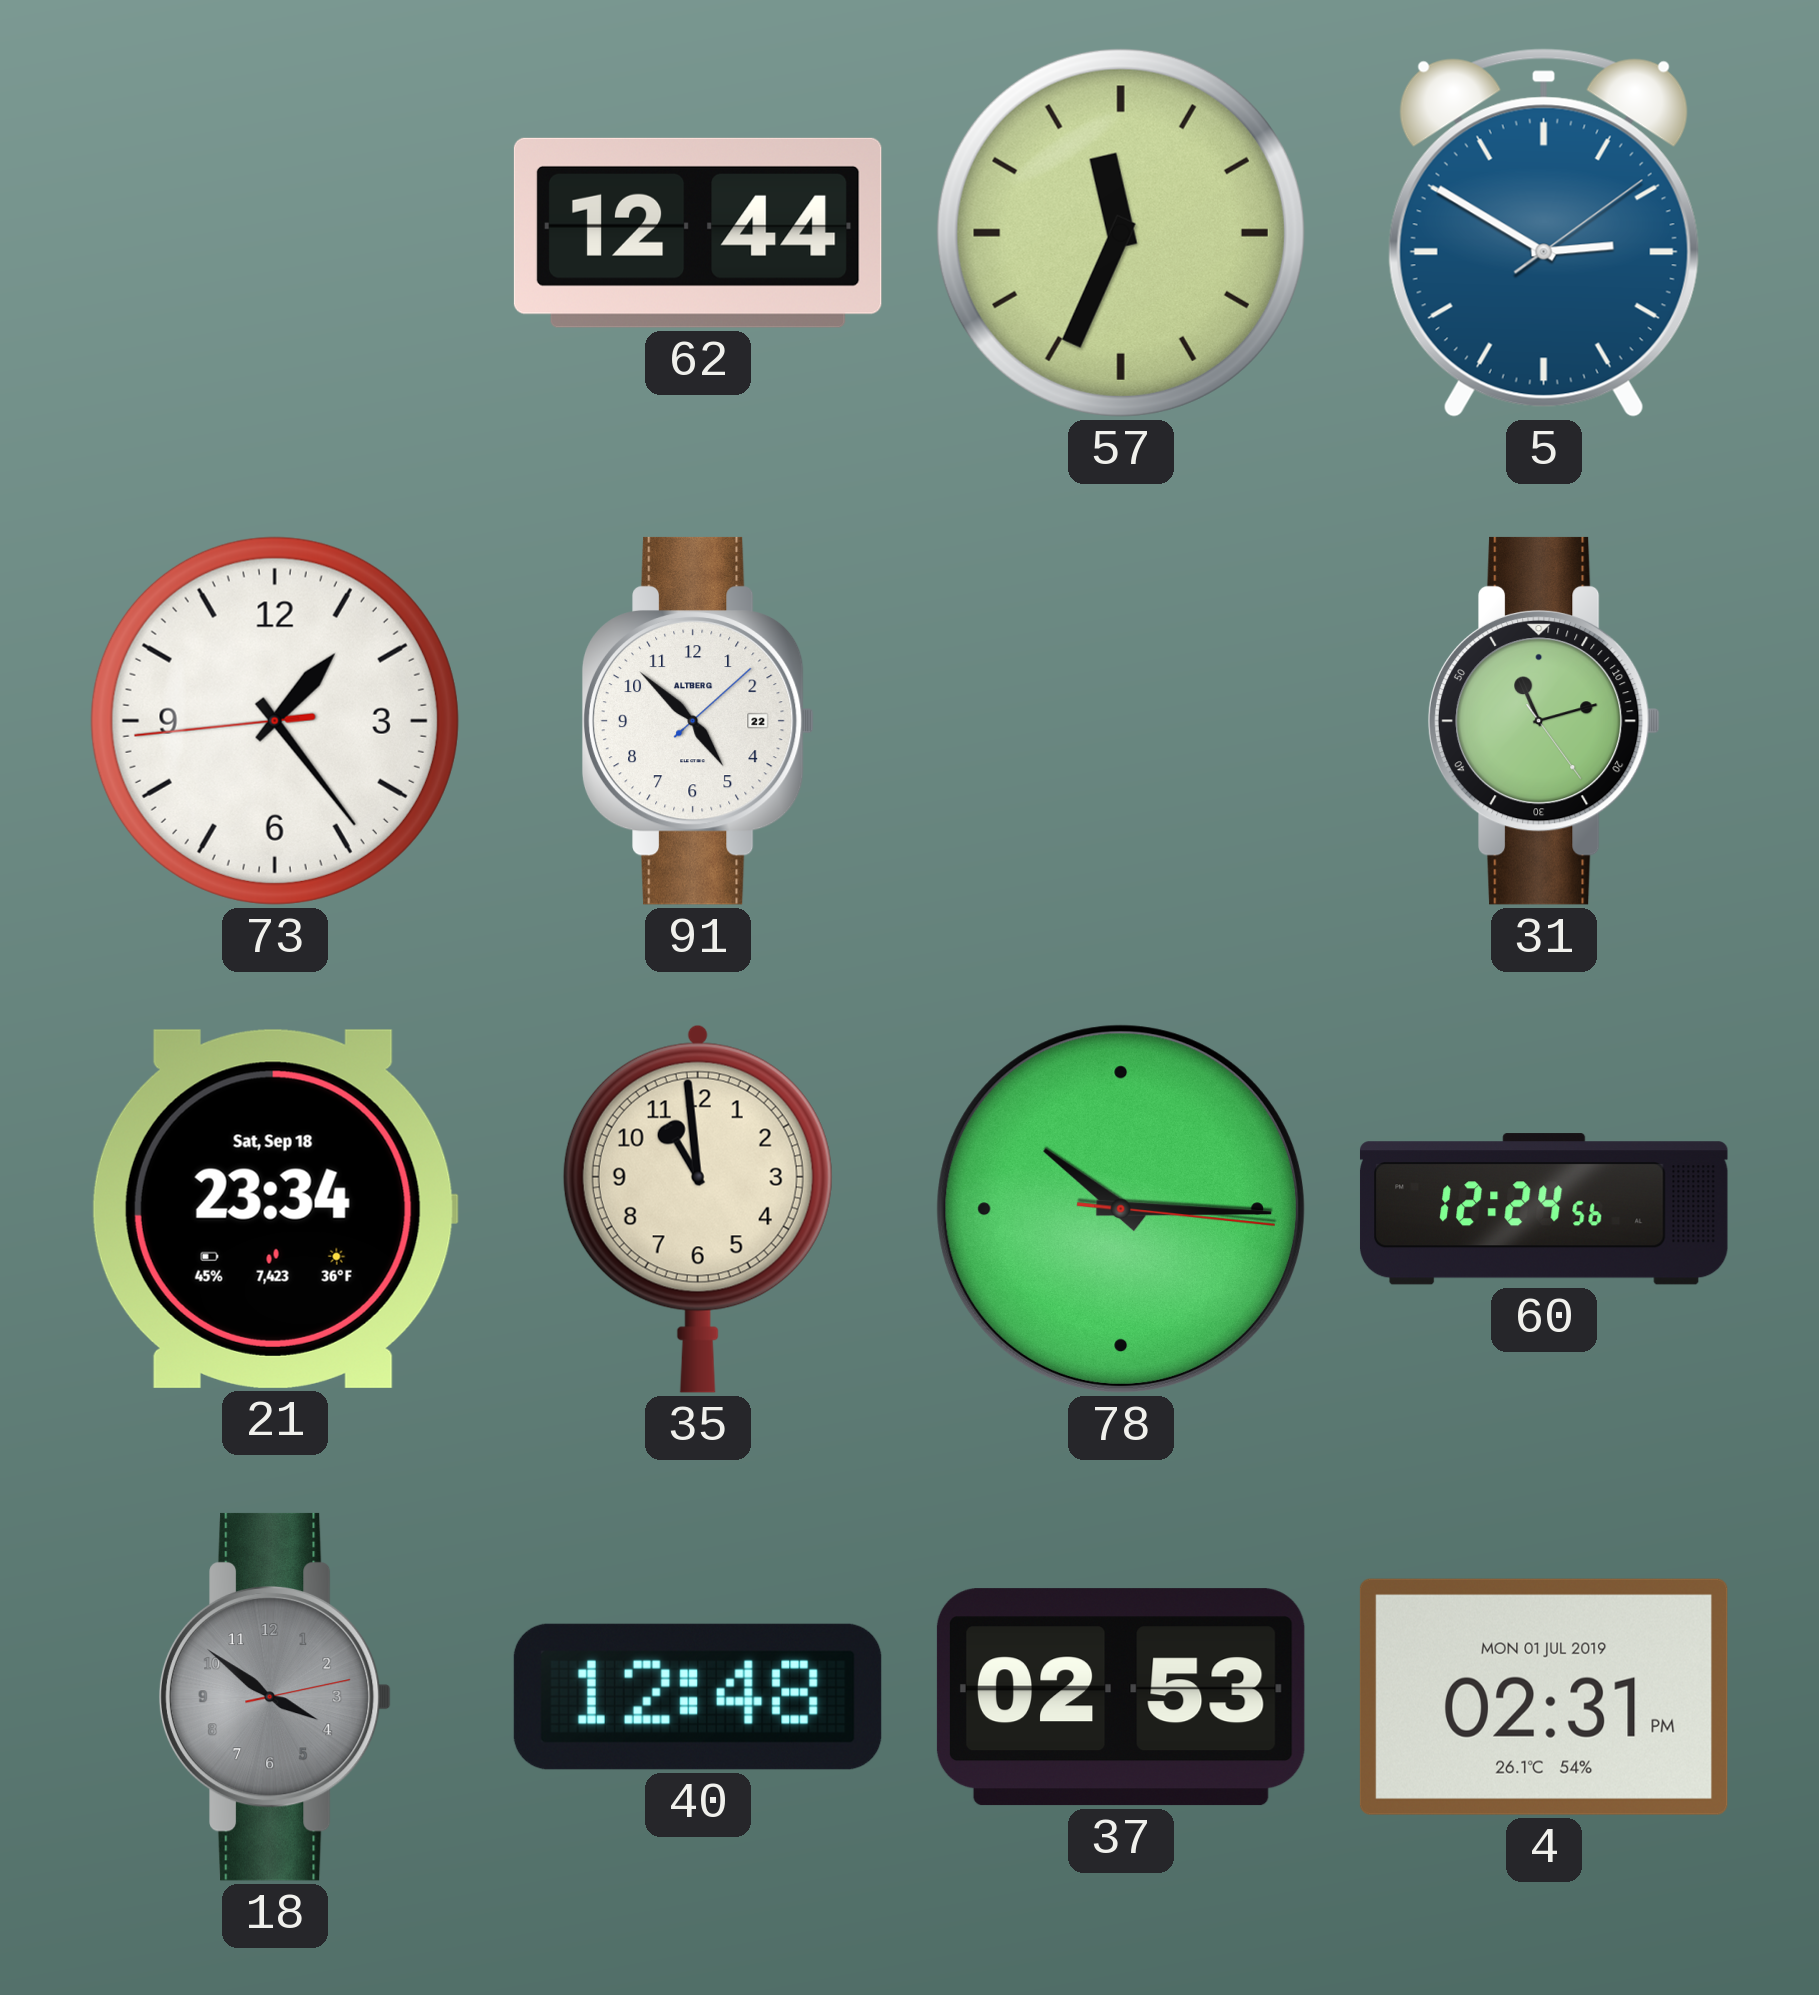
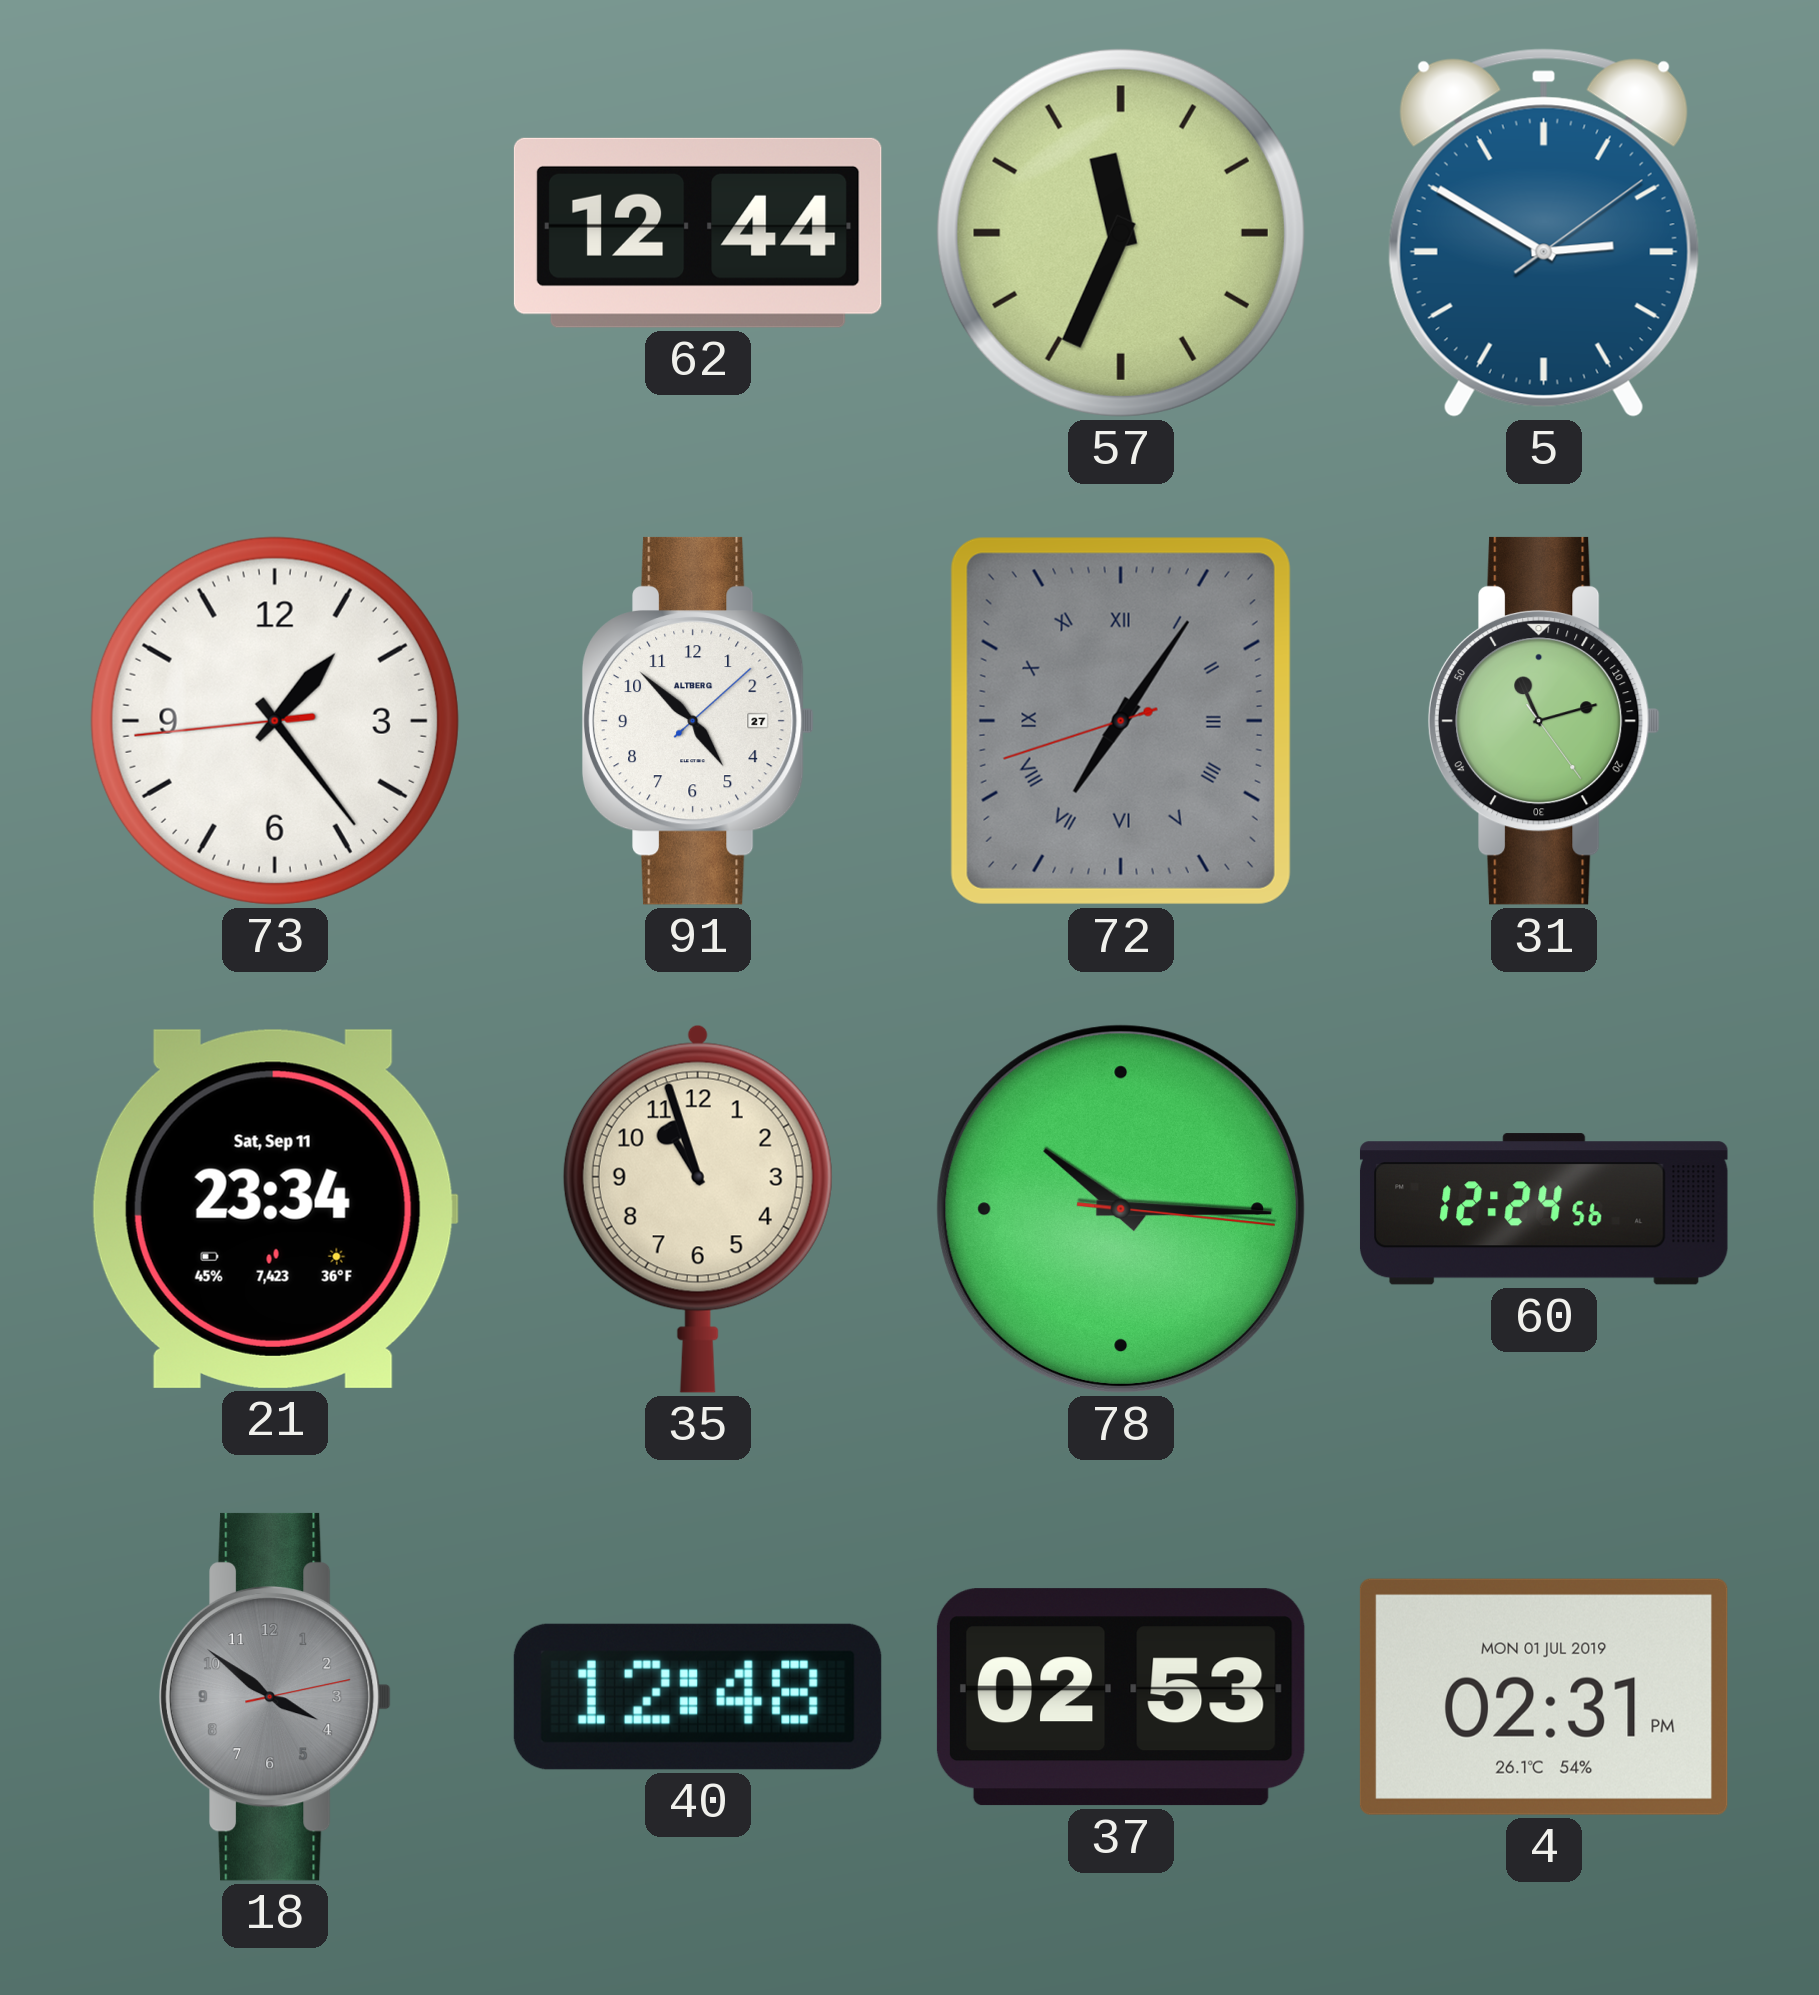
91 date: 22 -> 27 (698, 721)
72: none -> 7:05 (1121, 721)
21 date: Sat, Sep 18 -> Sat, Sep 11 (275, 1209)
35: 10:59 -> 10:57 (698, 1209)
